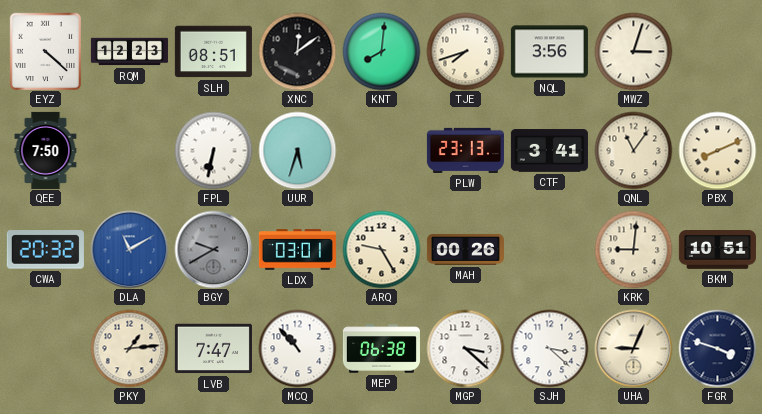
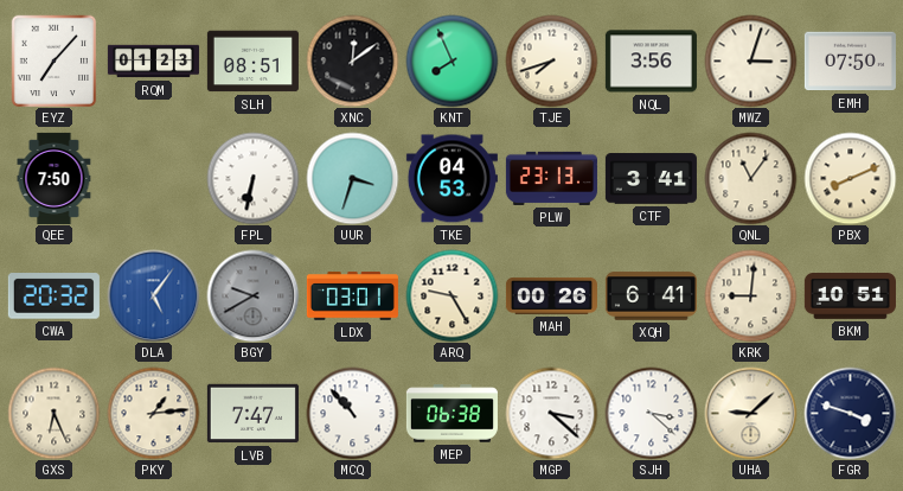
EYZ: 4:22 -> 7:07 (55, 60)
RQM: 12:23 -> 01:23 (153, 62)
KNT: 8:01 -> 7:56 (451, 60)
EMH: none -> 07:50 (850, 62)
UUR: 5:33 -> 3:33 (352, 178)
TKE: none -> 04:53 (451, 179)
DLA: 11:10 -> 5:06 (153, 295)
XQH: none -> 6:41 (651, 296)
GXS: none -> 6:26 (53, 413)
UHA: 9:04 -> 9:08 (750, 413)
